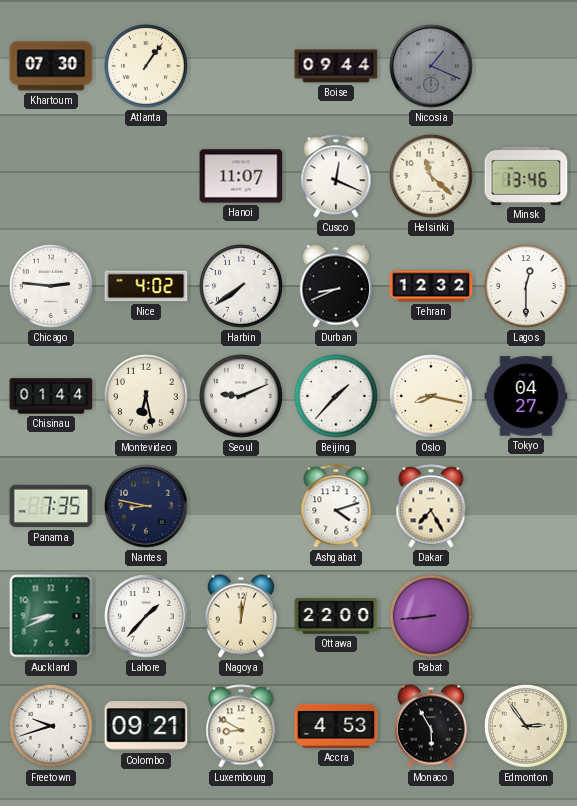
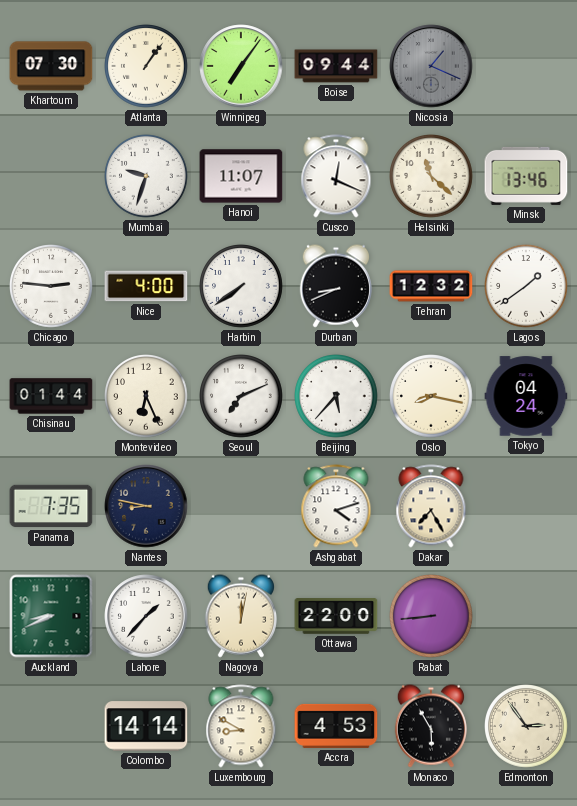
Winnipeg: none -> 7:06 (241, 66)
Mumbai: none -> 9:33 (146, 176)
Nice: 4:02 -> 4:00 (146, 286)
Lagos: 12:30 -> 1:39 (526, 286)
Montevideo: 6:28 -> 6:26 (146, 396)
Seoul: 9:11 -> 7:11 (241, 396)
Beijing: 1:37 -> 5:37 (336, 396)
Tokyo: 04:27 -> 04:24 (526, 396)
Freetown: 9:42 -> none (51, 726)
Colombo: 09:21 -> 14:14 (146, 726)
